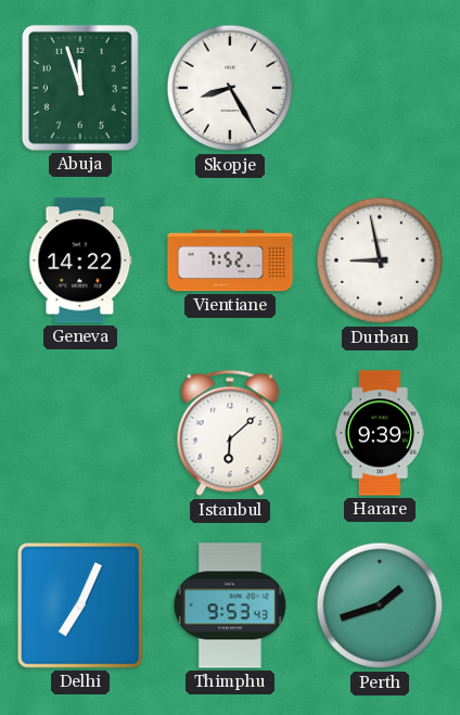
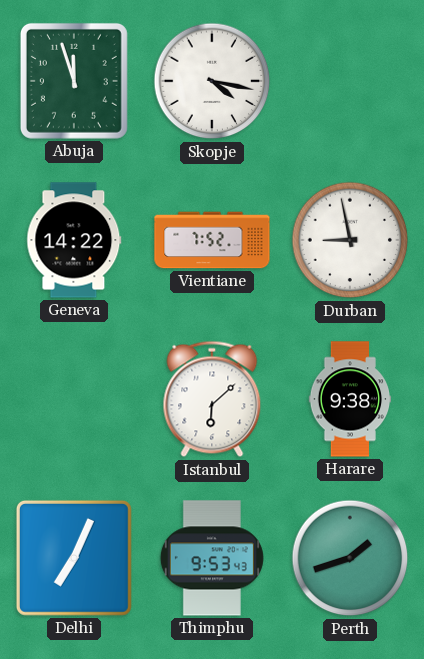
Skopje: 8:25 -> 4:17 (212, 81)
Harare: 9:39 -> 9:38 (350, 399)
